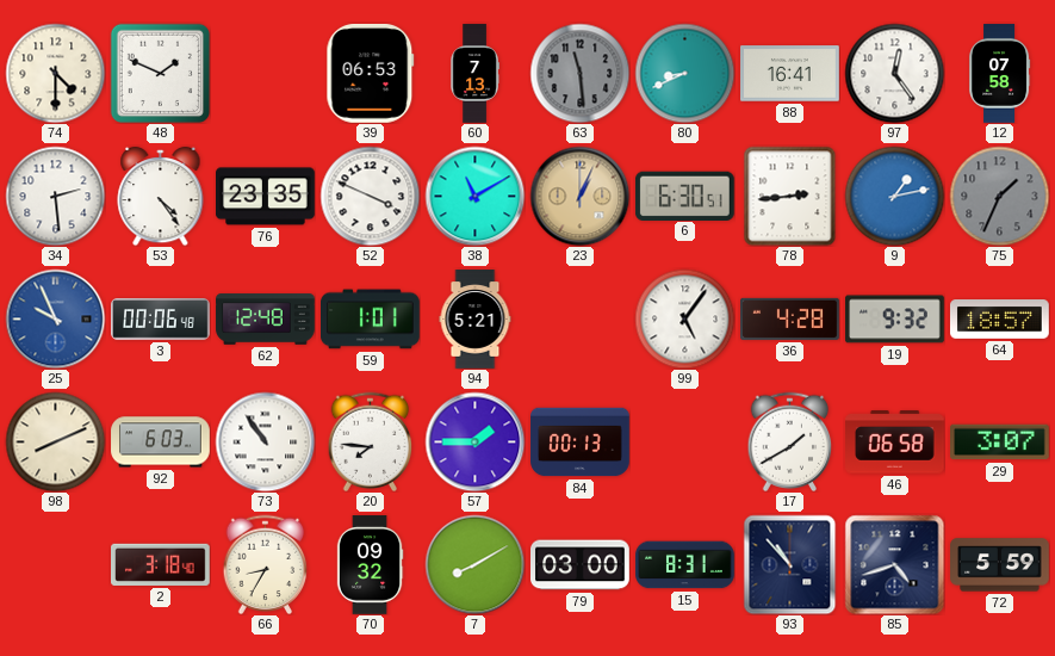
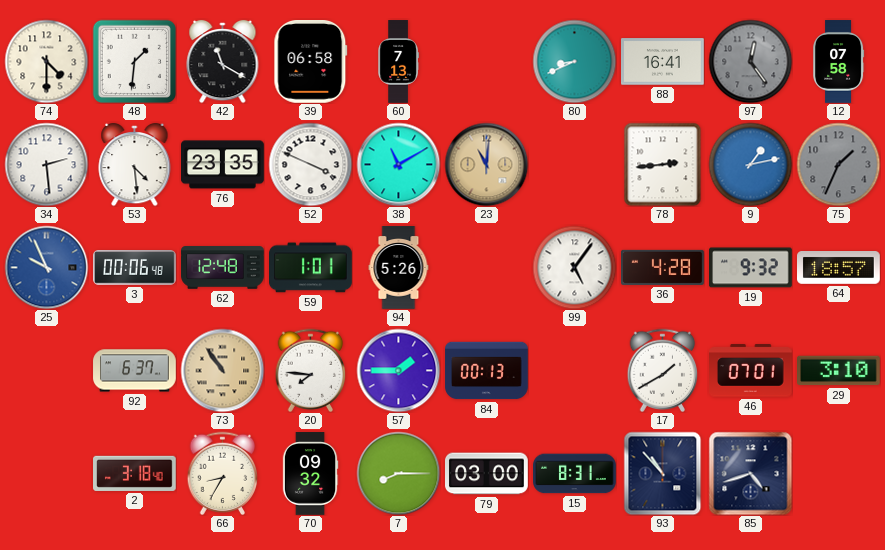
48: 1:49 -> 1:31 (134, 61)
42: none -> 11:20 (223, 61)
39: 06:53 -> 06:58 (311, 62)
63: 11:29 -> none (579, 73)
97 dial: white -> grey (750, 61)
53: 4:24 -> 4:29 (135, 164)
23: 1:04 -> 11:01 (486, 164)
6: 6:30 -> none (684, 196)
94: 5:21 -> 5:26 (399, 268)
98: 8:11 -> none (55, 441)
92: 6:03 -> 6:37 (135, 371)
73 dial: white -> champagne (222, 370)
46: 06:58 -> 07:01 (751, 371)
29: 3:07 -> 3:10 (839, 371)
7: 8:10 -> 8:15 (398, 473)
72: 5:59 -> none (1000, 565)
